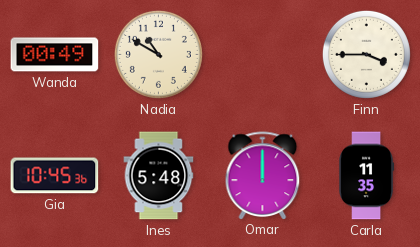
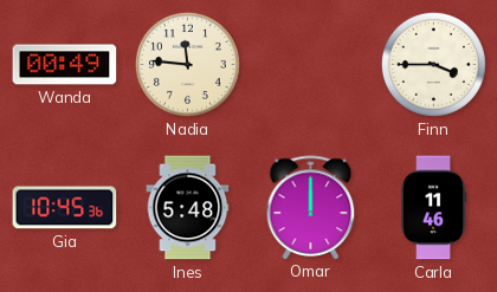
Nadia: 10:50 -> 11:46 (187, 64)
Carla: 11:35 -> 11:46 (434, 208)
